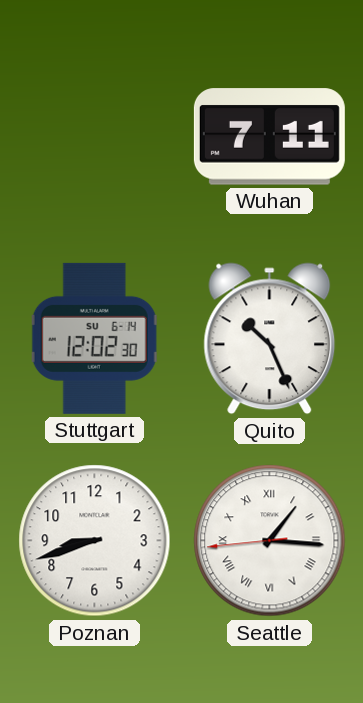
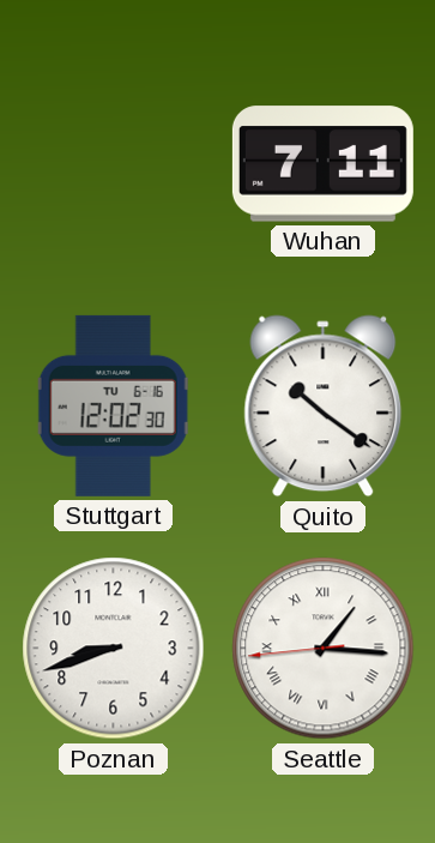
Stuttgart date: SU 6-14 -> TU 6-16 (114, 405)
Quito: 10:26 -> 10:21 (324, 407)
